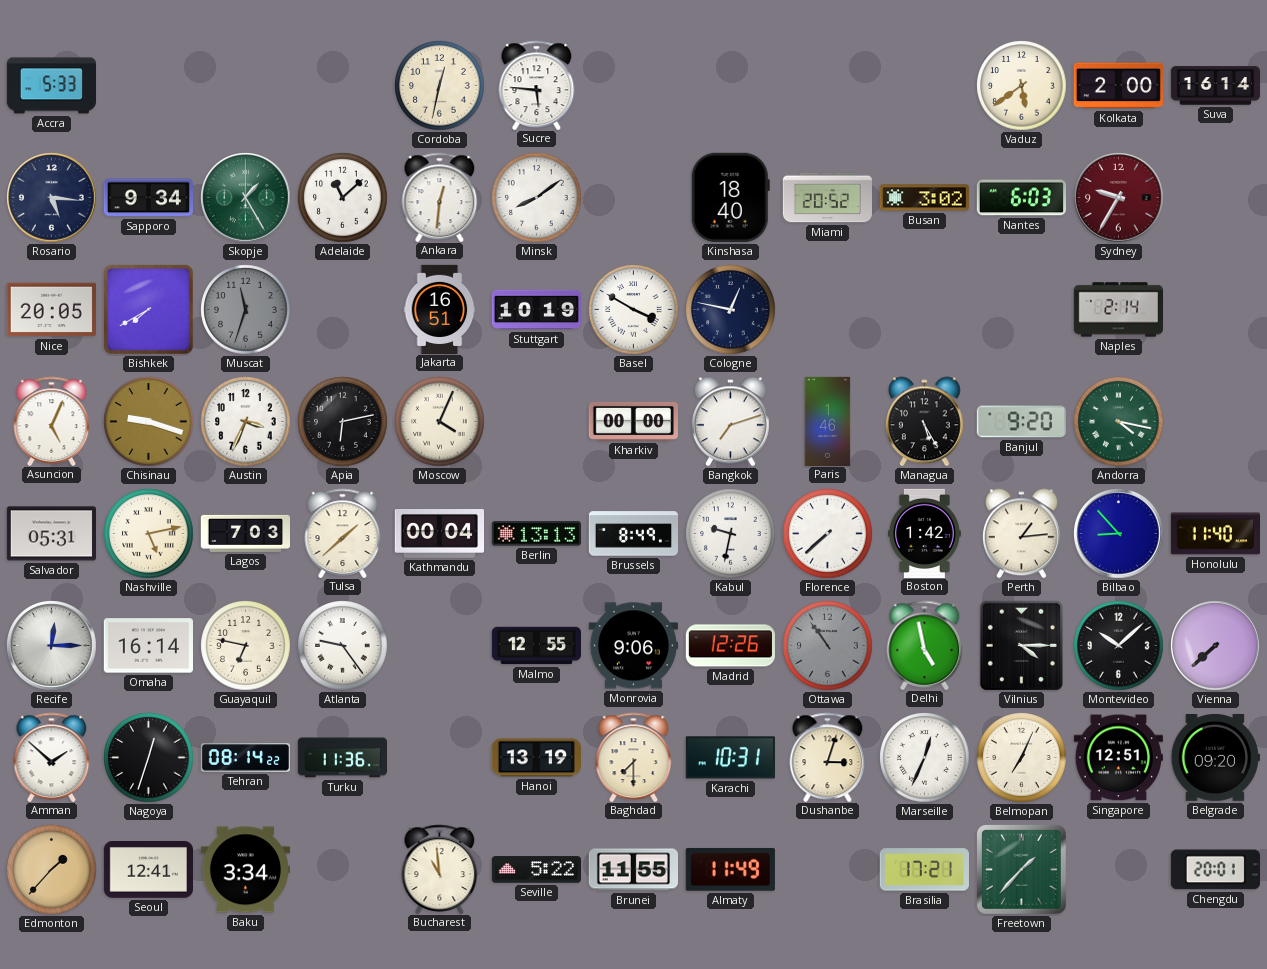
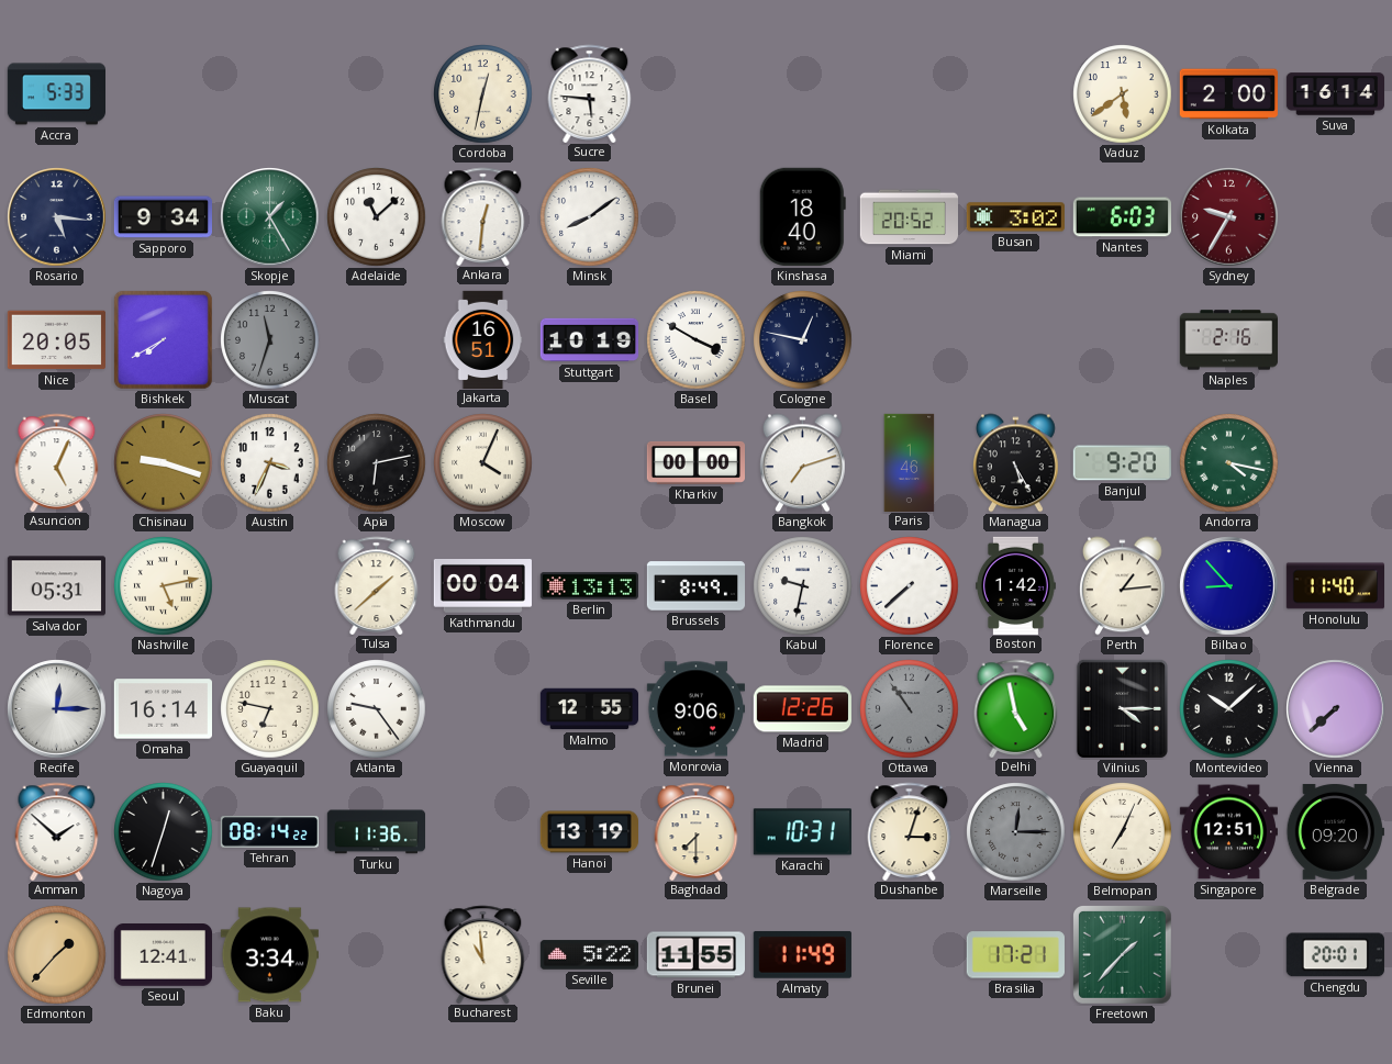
Naples: 2:14 -> 2:16 (1228, 340)
Lagos: 7:03 -> none (245, 533)
Marseille: 12:34 -> 12:15 (1016, 832)
Marseille dial: white -> grey (1016, 832)
